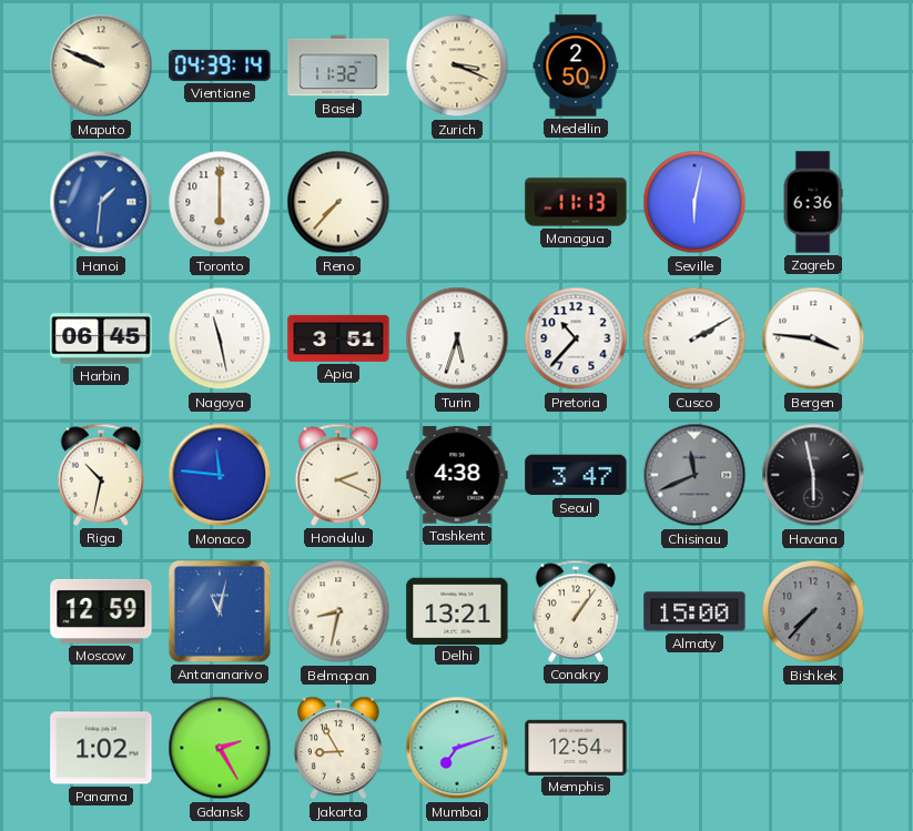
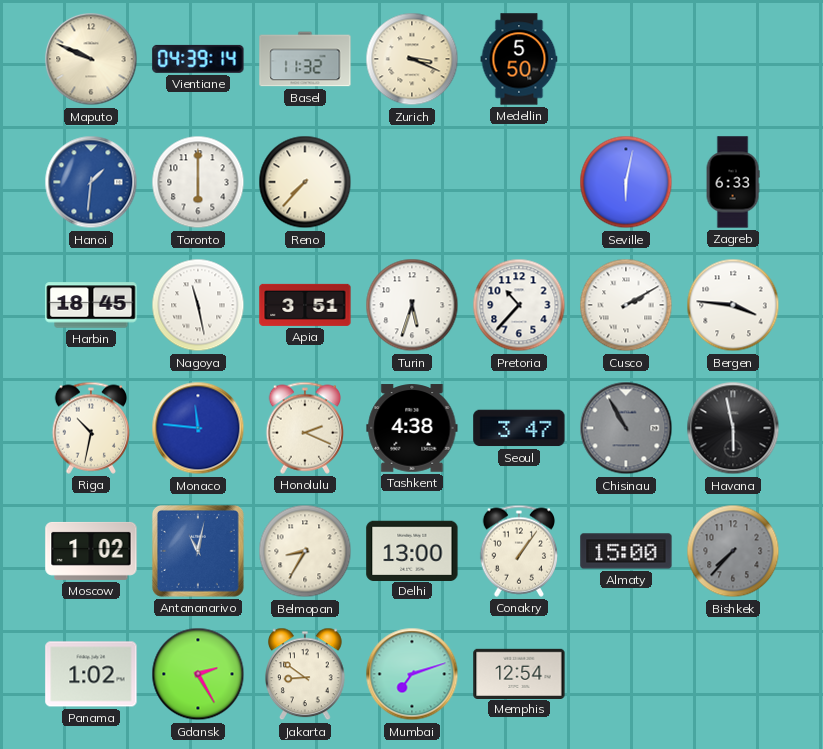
Medellin: 2:50 -> 5:50 (519, 59)
Managua: 11:13 -> none (576, 202)
Zagreb: 6:36 -> 6:33 (733, 182)
Harbin: 06:45 -> 18:45 (91, 305)
Chisinau: 11:41 -> 10:55 (626, 428)
Moscow: 12:59 -> 1:02 (91, 551)
Belmopan: 8:32 -> 8:35 (305, 551)
Delhi: 13:21 -> 13:00 (412, 550)
Jakarta: 8:55 -> 8:51 (306, 674)
